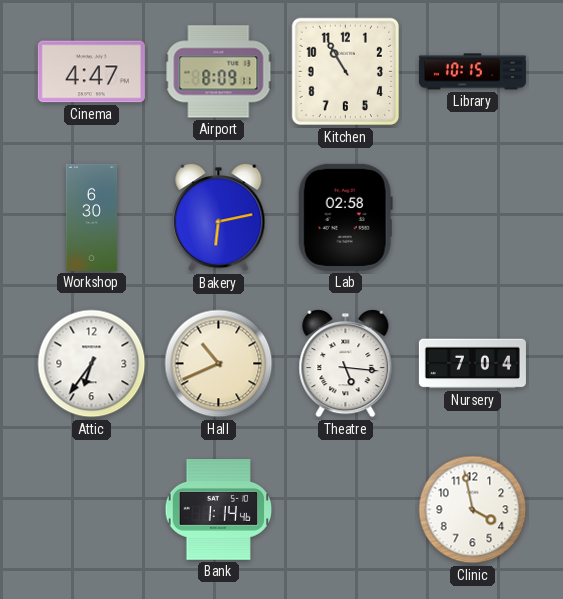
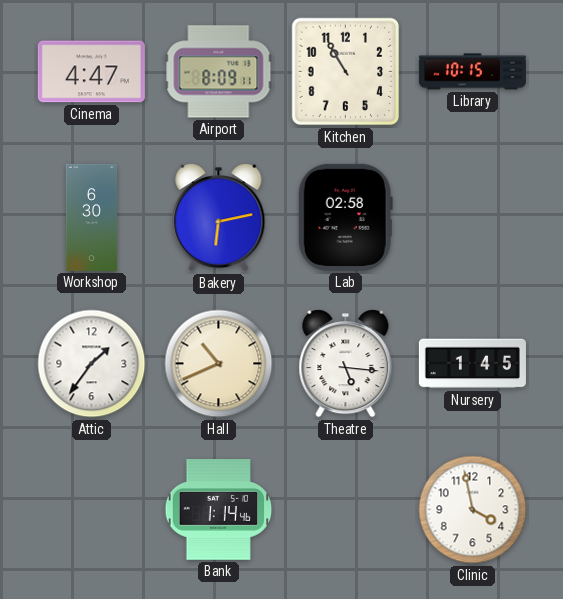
Attic: 6:36 -> 1:36 (92, 364)
Nursery: 7:04 -> 1:45 (472, 364)
